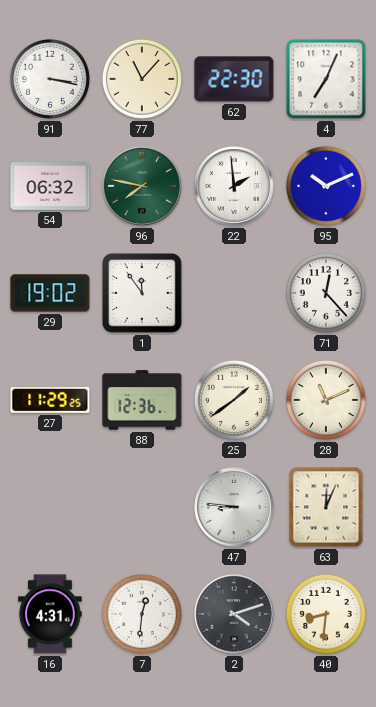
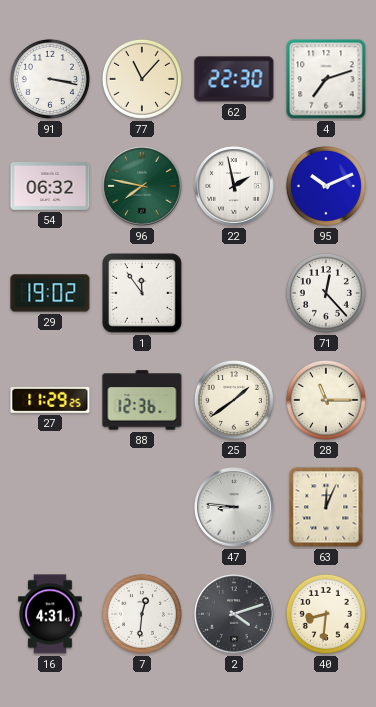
4: 7:04 -> 7:12 (326, 79)
22: 1:59 -> 1:58 (234, 186)
28: 11:11 -> 11:15 (326, 400)
